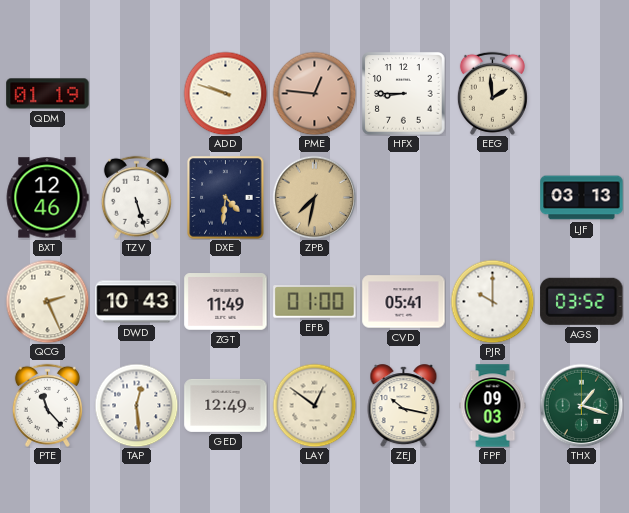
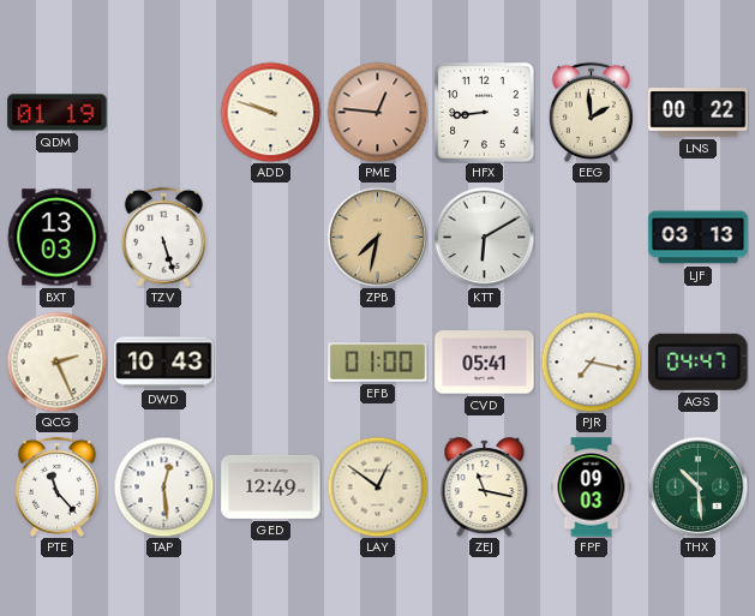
HFX: 8:45 -> 8:44 (485, 113)
LNS: none -> 00:22 (699, 113)
BXT: 12:46 -> 13:03 (56, 238)
DXE: 4:31 -> none (226, 198)
KTT: none -> 6:10 (484, 237)
ZGT: 11:49 -> none (226, 302)
PJR: 10:00 -> 7:17 (591, 361)
AGS: 03:52 -> 04:47 (699, 361)
ZEJ: 10:17 -> 11:17 (485, 488)
THX: 1:18 -> 10:29 (697, 486)
